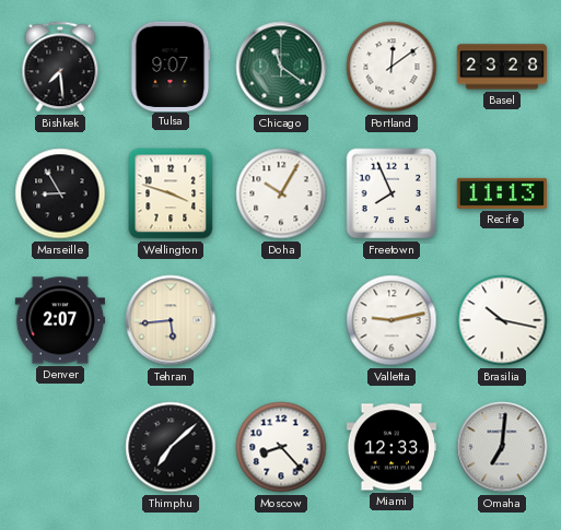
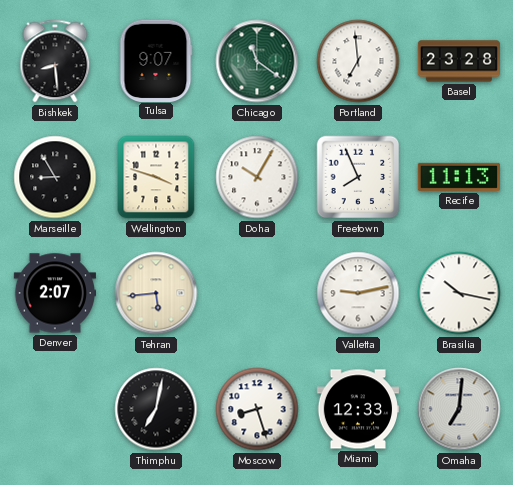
Bishkek: 7:29 -> 8:29 (55, 61)
Portland: 12:09 -> 6:59 (358, 61)
Thimphu: 7:08 -> 7:02 (156, 409)
Moscow: 8:23 -> 8:27 (257, 409)
